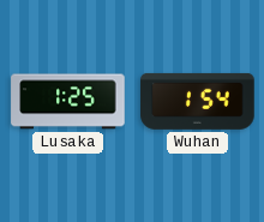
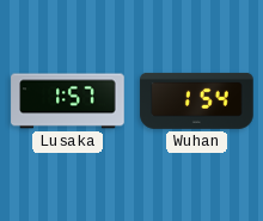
Lusaka: 1:25 -> 1:57 (68, 102)
